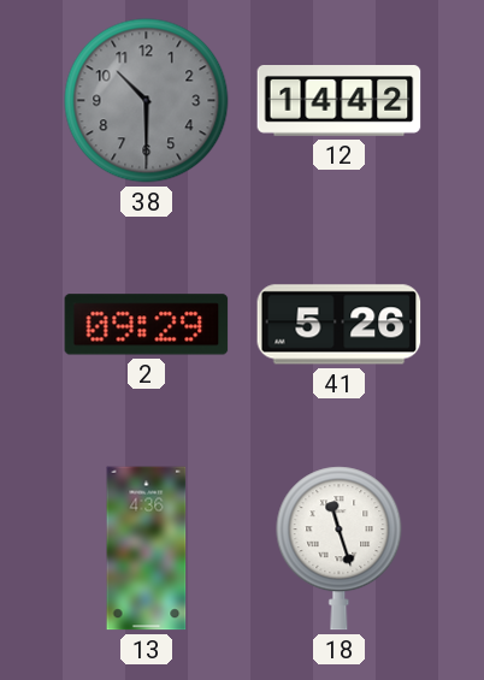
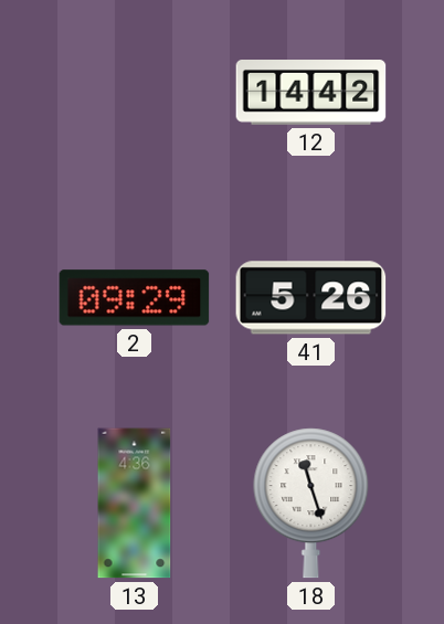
38: 10:30 -> none (147, 101)
